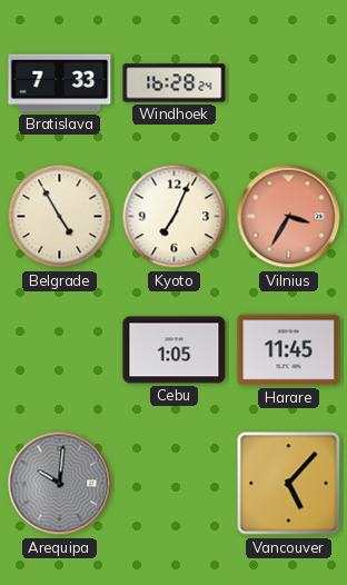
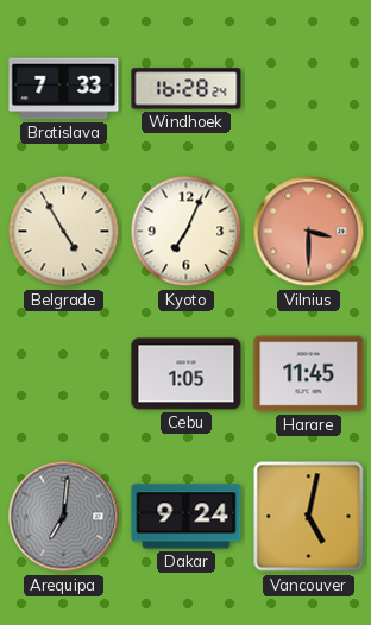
Vilnius: 3:35 -> 3:30 (309, 232)
Arequipa: 10:01 -> 7:01 (64, 517)
Dakar: none -> 9:24 (187, 517)
Vancouver: 5:07 -> 5:02 (309, 517)
